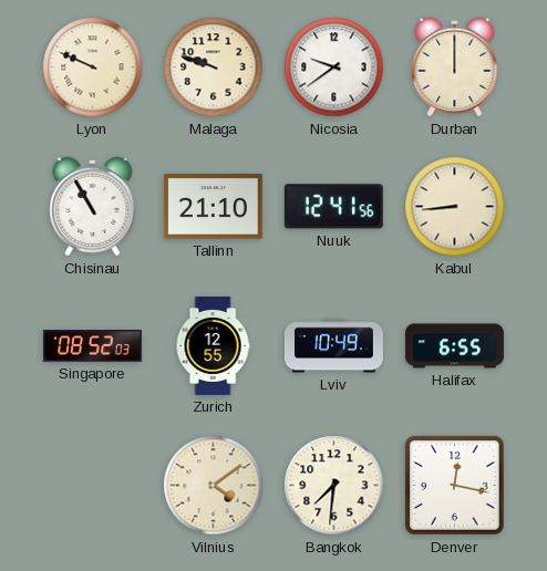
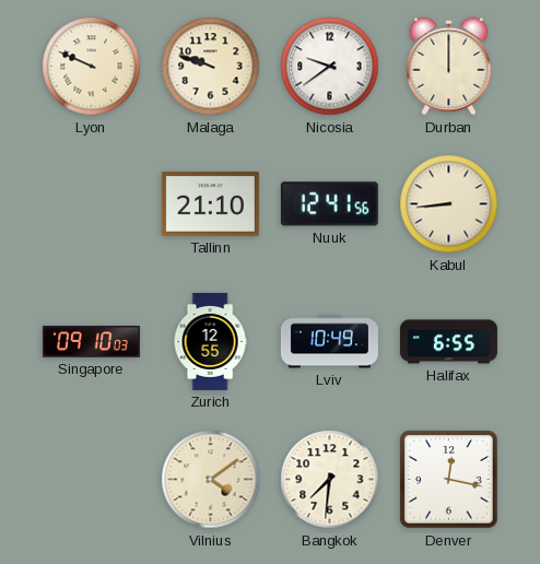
Chisinau: 10:55 -> none (93, 207)
Singapore: 08:52 -> 09:10 (91, 342)
